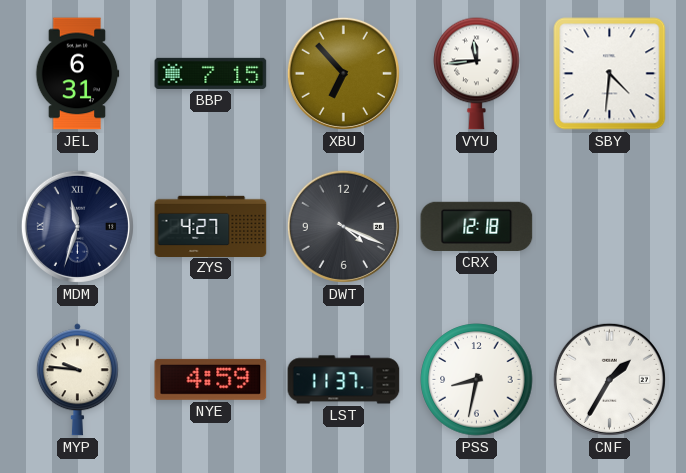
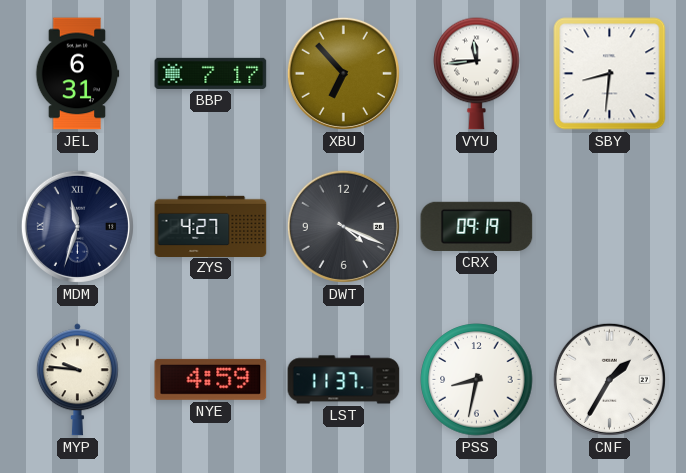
BBP: 7:15 -> 7:17 (211, 73)
SBY: 4:31 -> 8:31 (610, 74)
CRX: 12:18 -> 09:19 (477, 226)
